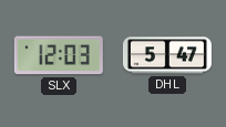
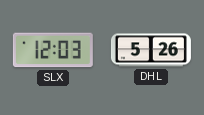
DHL: 5:47 -> 5:26 (151, 50)
